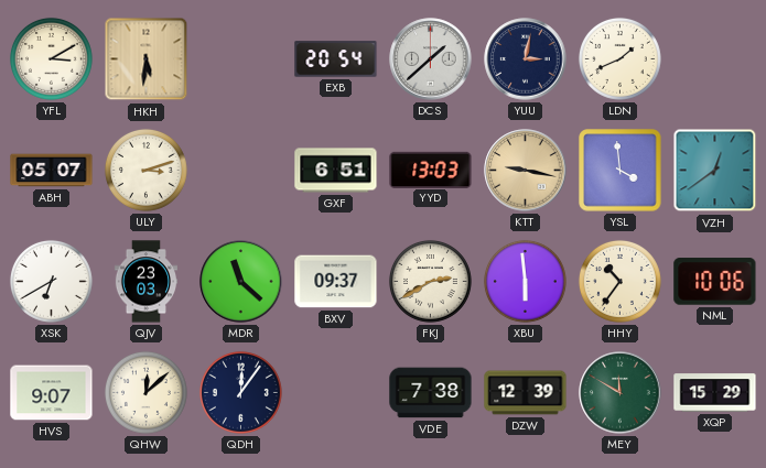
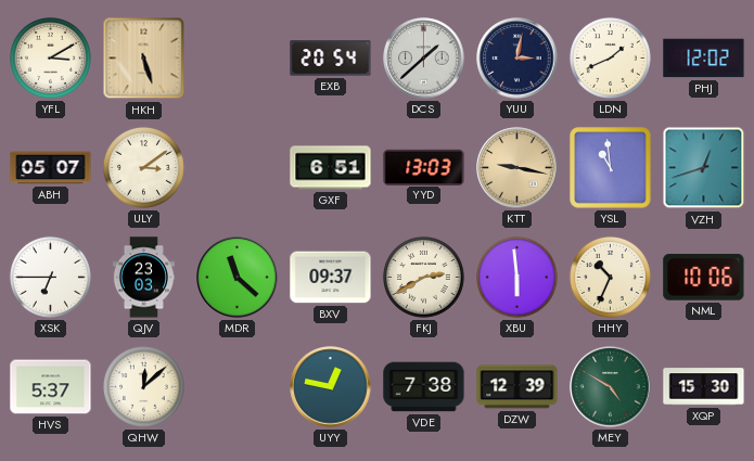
HKH: 5:31 -> 5:27 (144, 59)
PHJ: none -> 12:02 (704, 59)
ULY: 3:12 -> 3:09 (143, 167)
YSL: 3:59 -> 10:59 (611, 168)
VZH: 12:39 -> 12:42 (704, 168)
XSK: 6:40 -> 6:45 (50, 277)
HHY: 10:36 -> 10:34 (610, 277)
HVS: 9:07 -> 5:37 (51, 387)
QDH: 12:06 -> none (240, 392)
UYY: none -> 12:47 (331, 387)
MEY: 11:50 -> 4:50 (611, 387)
XQP: 15:29 -> 15:30 (704, 387)
